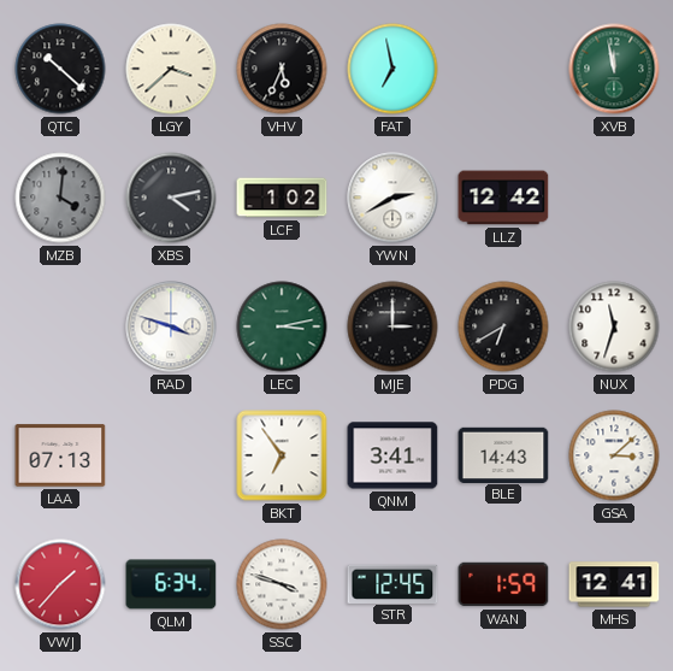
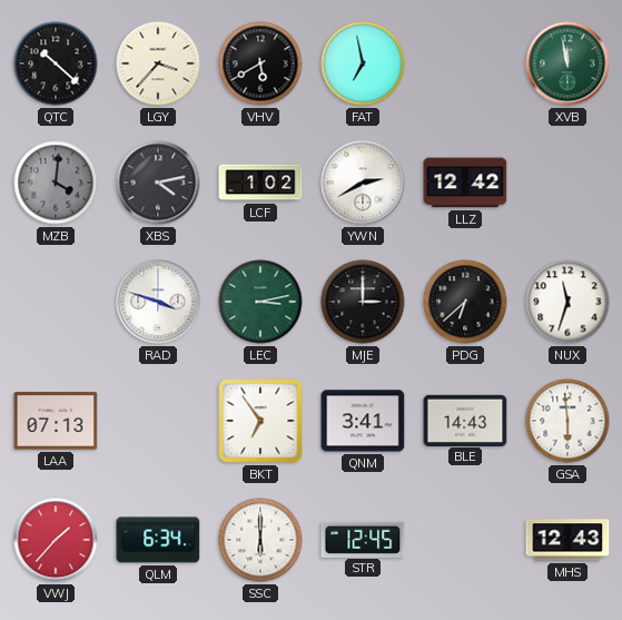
LGY: 3:38 -> 3:37 (158, 63)
VHV: 5:34 -> 5:40 (260, 63)
PDG: 6:40 -> 6:38 (465, 302)
GSA: 3:08 -> 5:59 (567, 421)
SSC: 3:48 -> 6:00 (260, 540)
WAN: 1:59 -> none (503, 584)
MHS: 12:41 -> 12:43 (567, 540)
